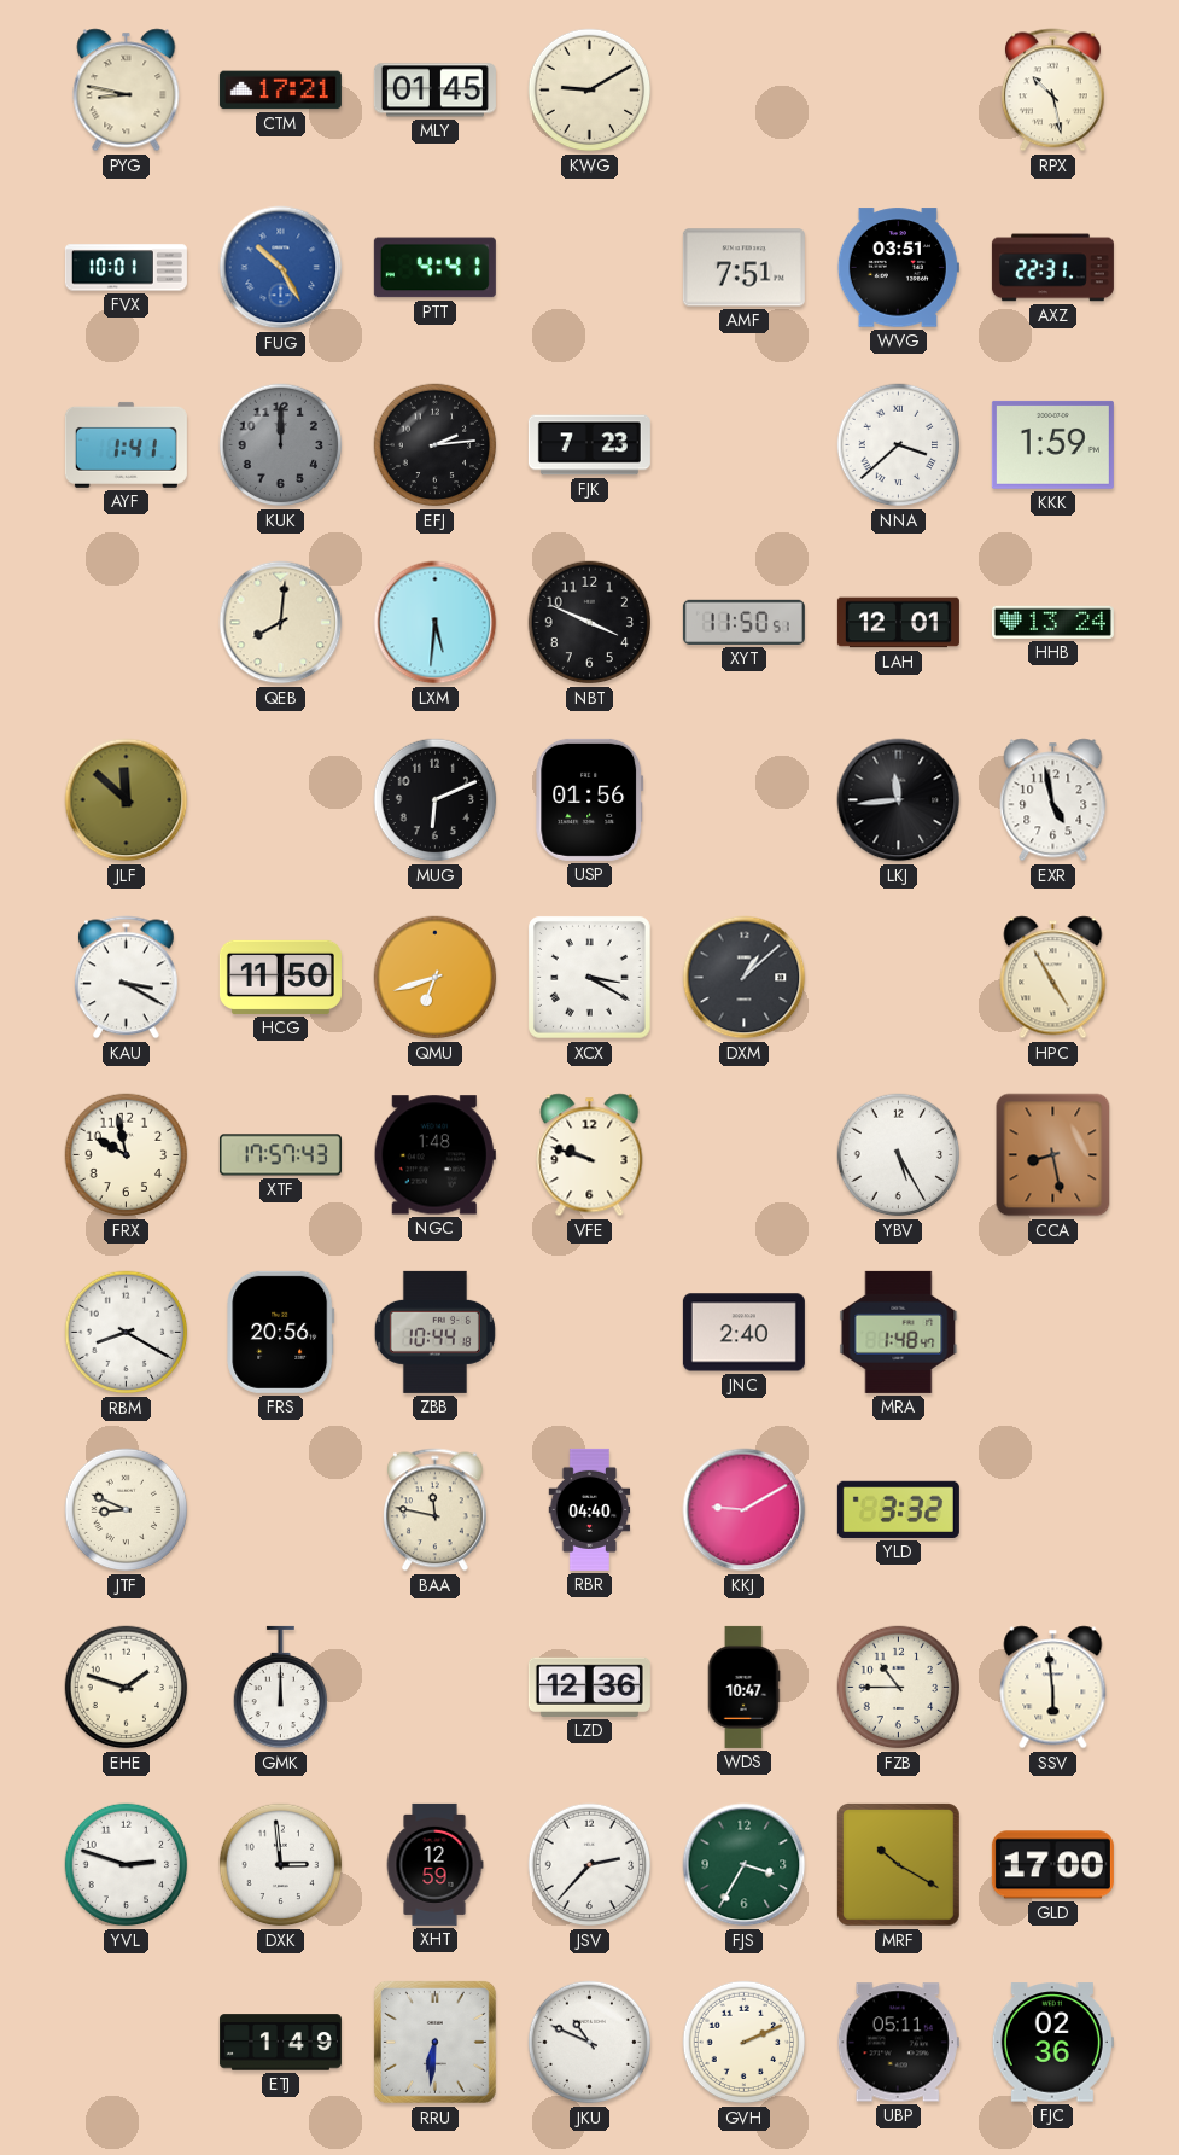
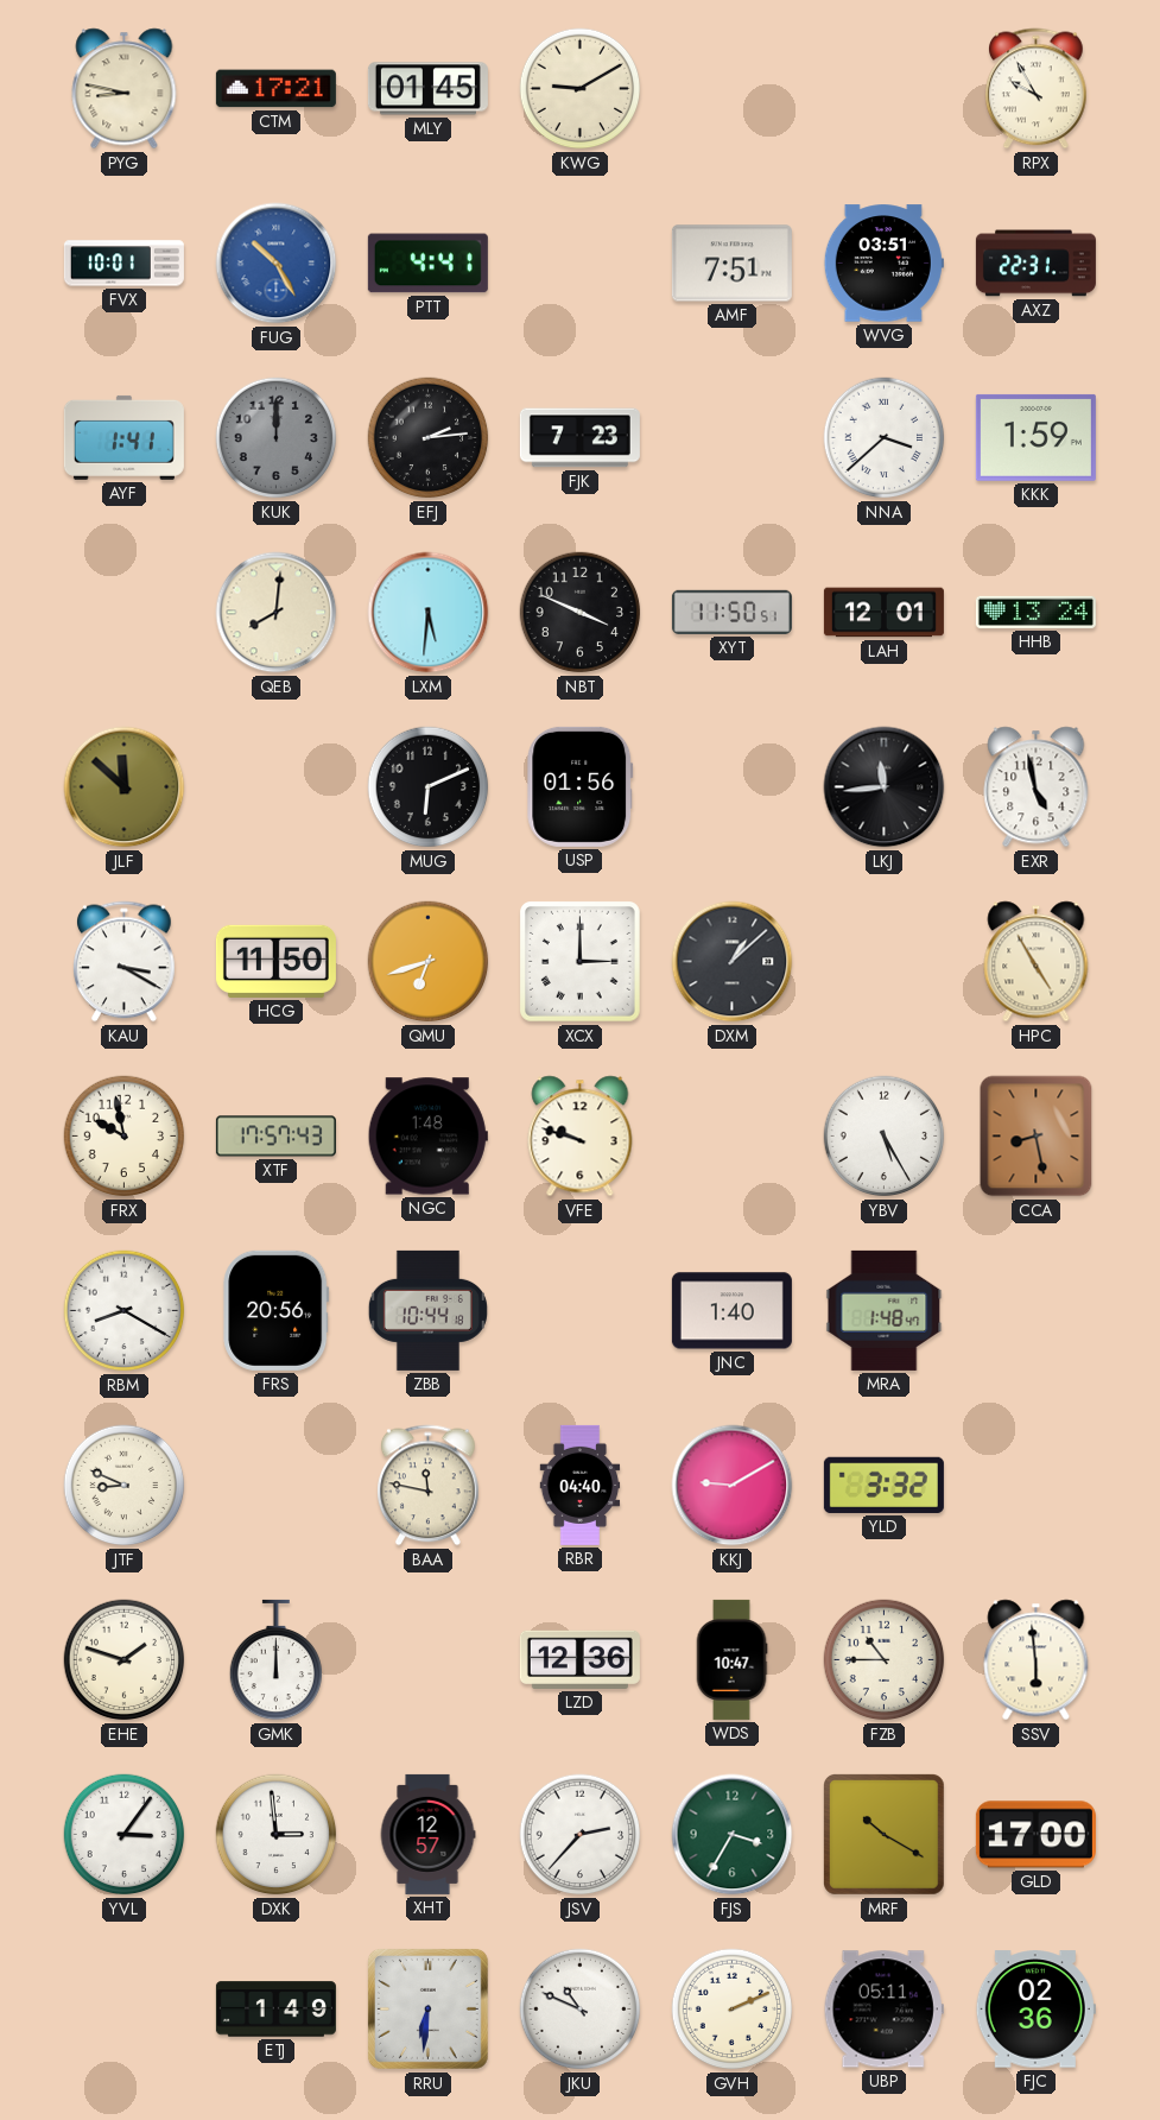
RPX: 10:28 -> 9:55 (1037, 89)
XCX: 3:20 -> 3:00 (581, 962)
JNC: 2:40 -> 1:40 (731, 1311)
YVL: 2:48 -> 3:06 (125, 1835)
XHT: 12:59 -> 12:57 (427, 1834)
